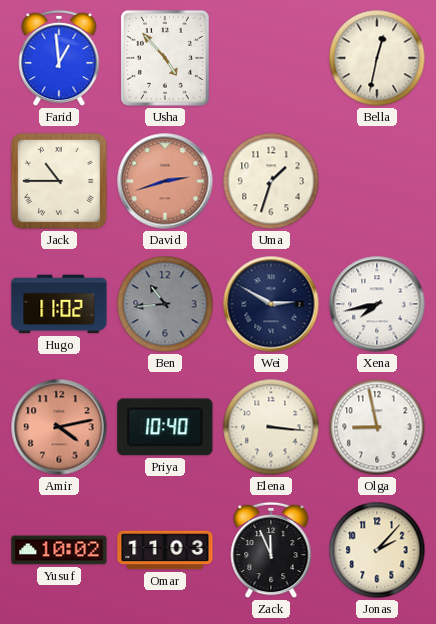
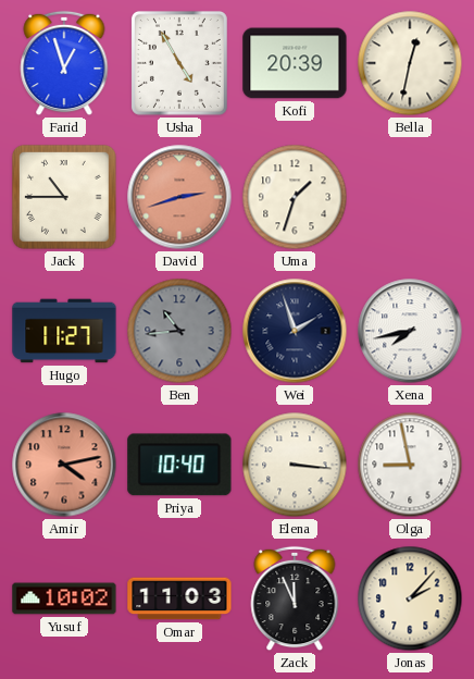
Farid: 12:59 -> 12:57 (64, 63)
Usha: 4:53 -> 4:55 (179, 63)
Kofi: none -> 20:39 (295, 63)
Hugo: 11:02 -> 11:27 (64, 331)
Wei: 2:50 -> 1:57 (295, 331)
